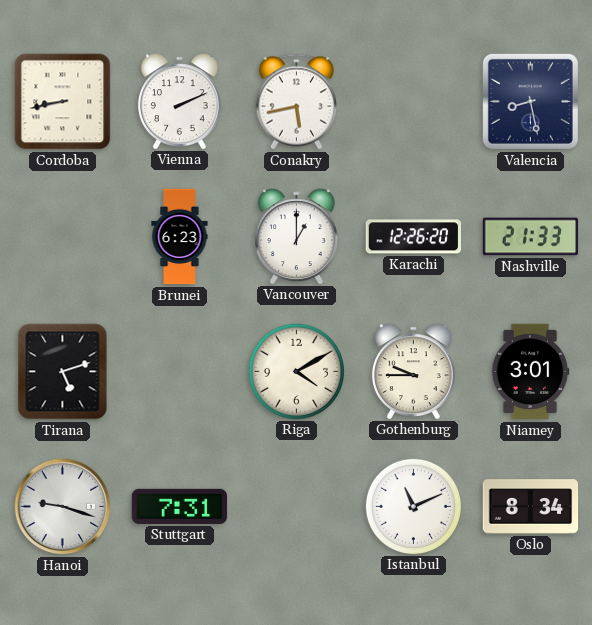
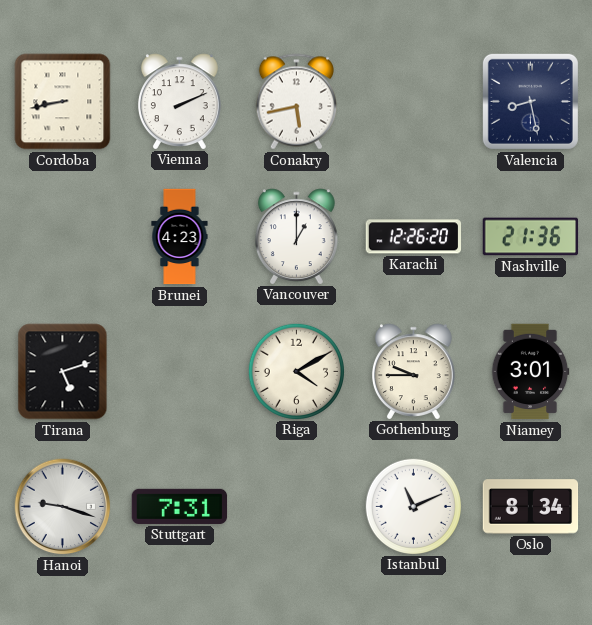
Brunei: 6:23 -> 4:23 (180, 237)
Nashville: 21:33 -> 21:36 (531, 237)
